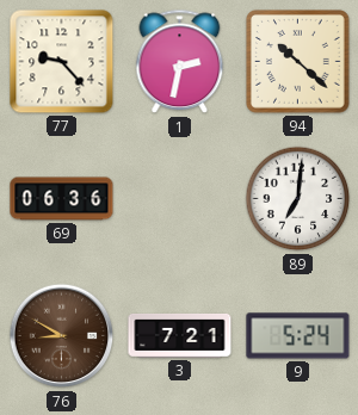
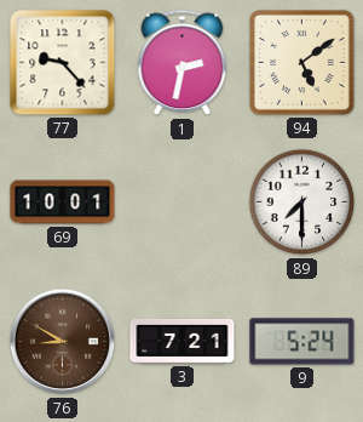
94: 10:22 -> 5:09 (302, 63)
69: 06:36 -> 10:01 (63, 203)
89: 7:01 -> 7:30 (302, 203)
